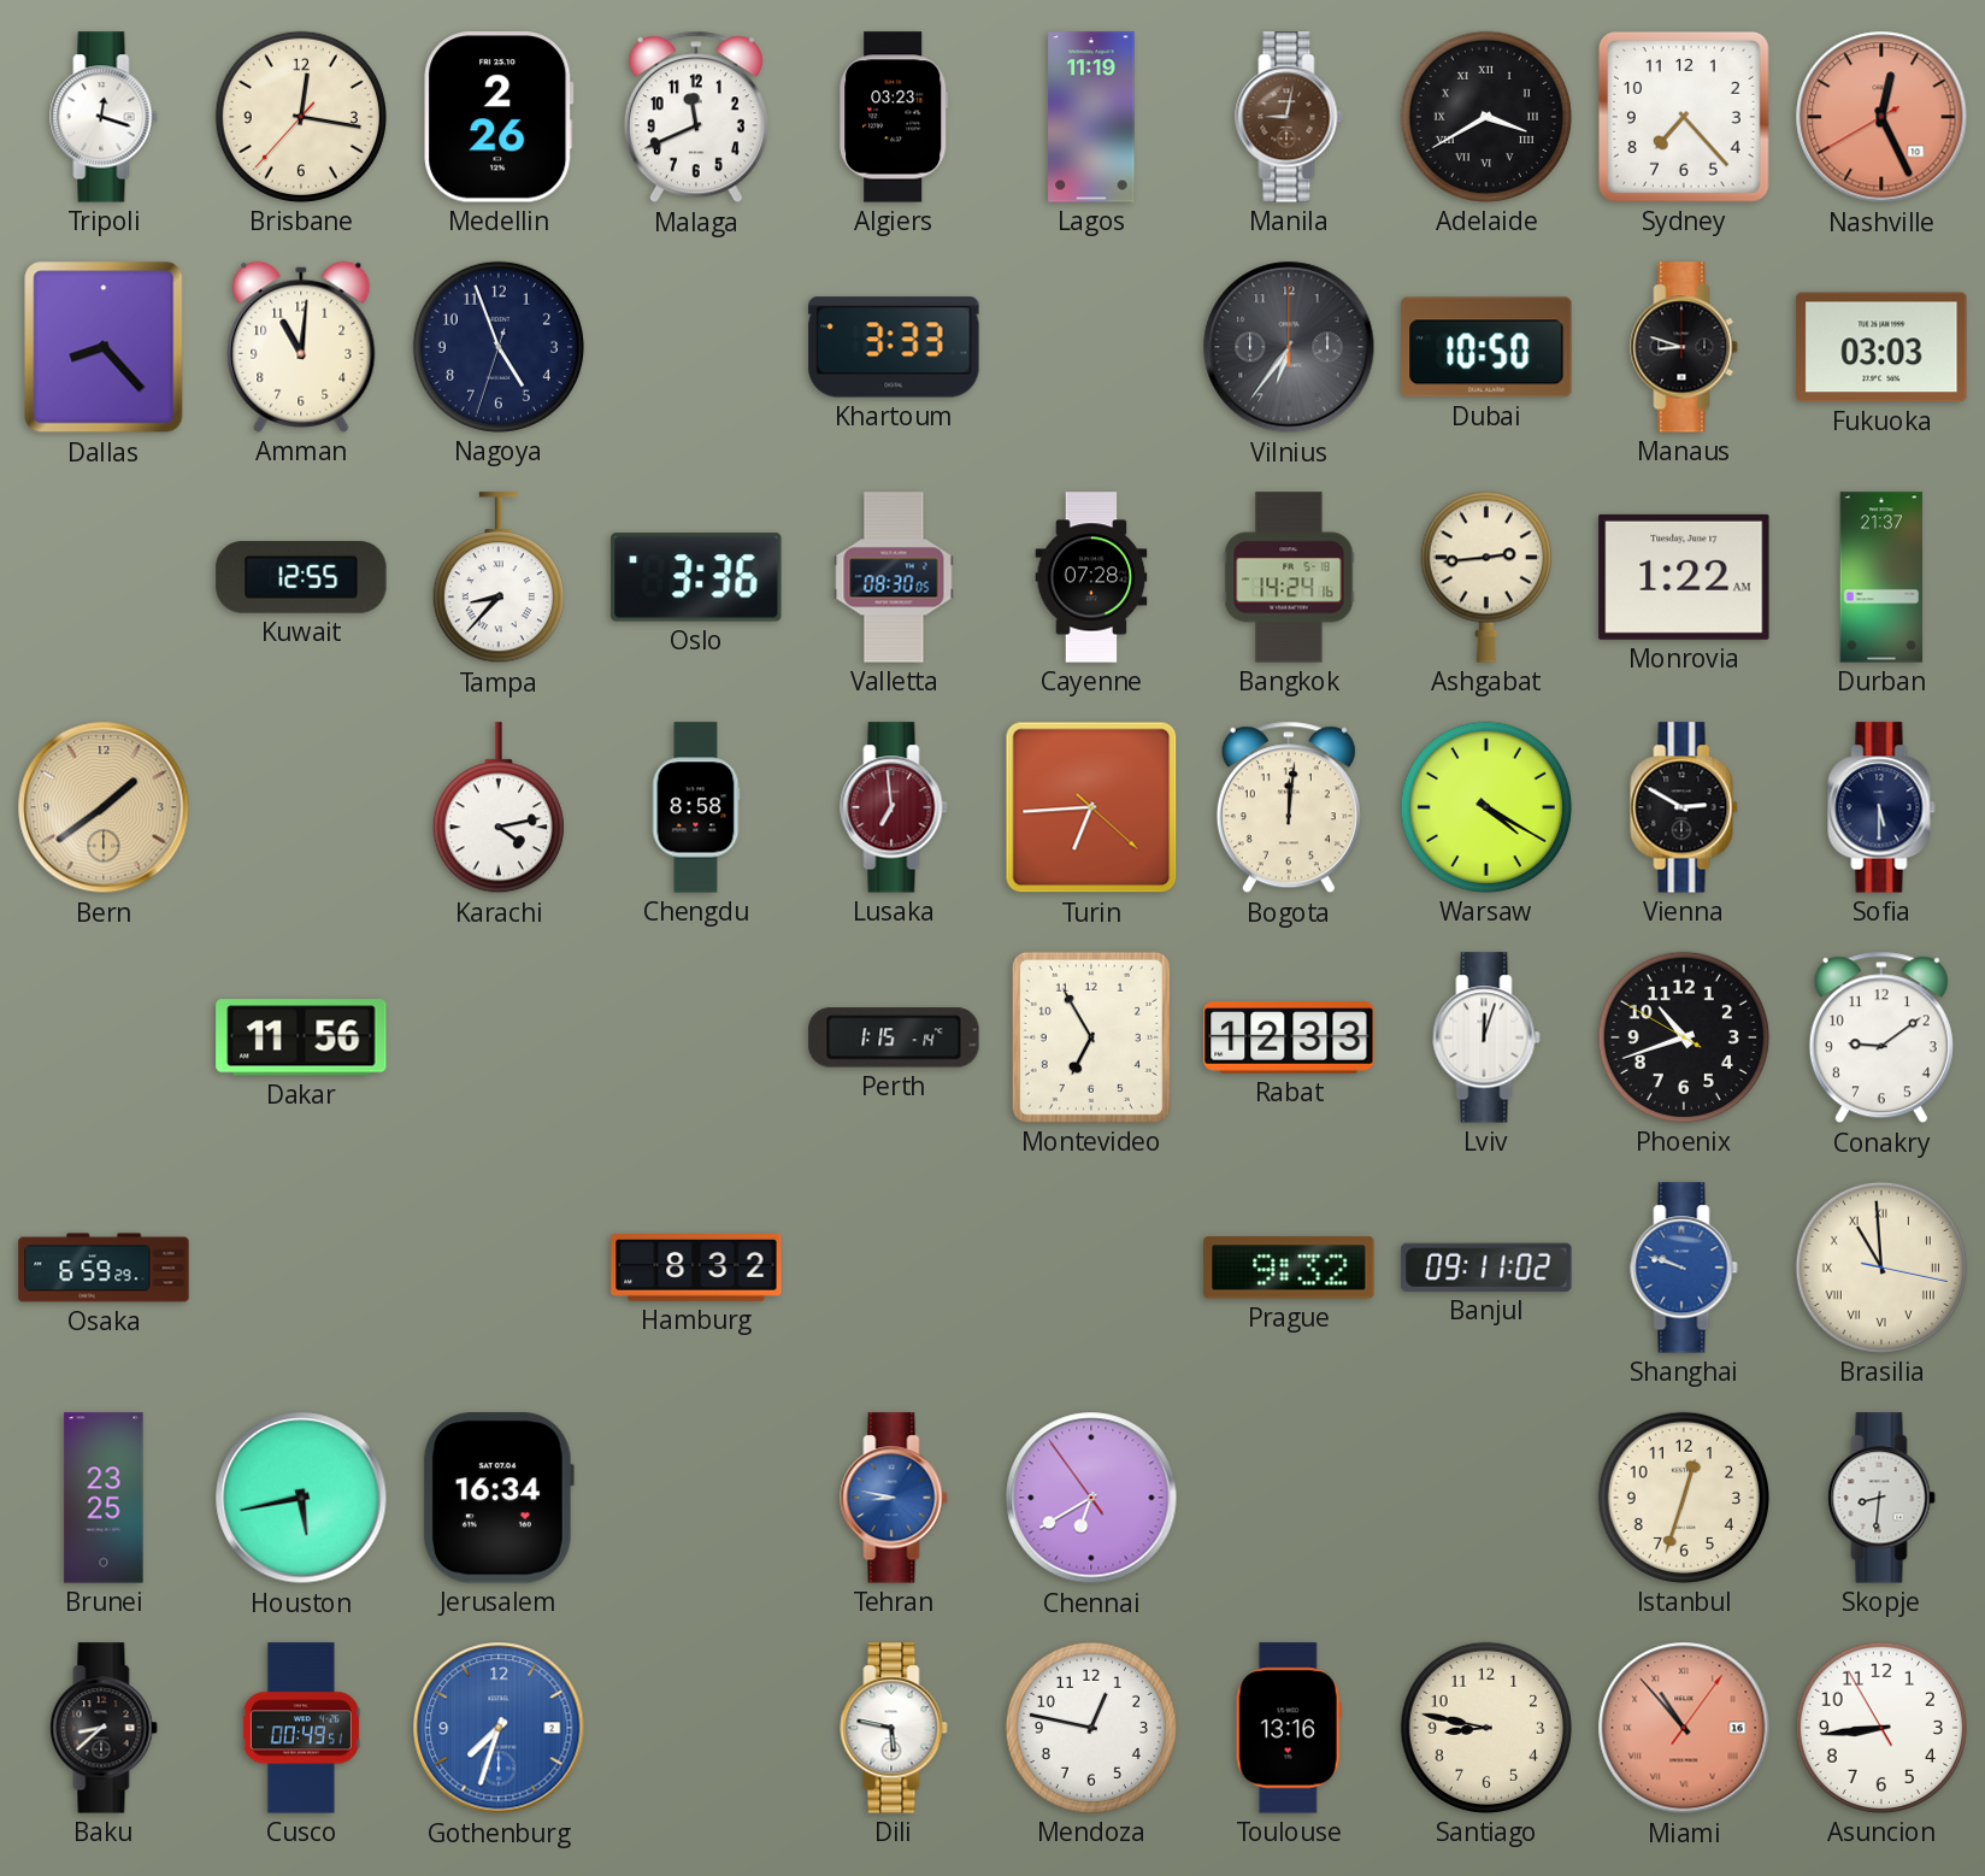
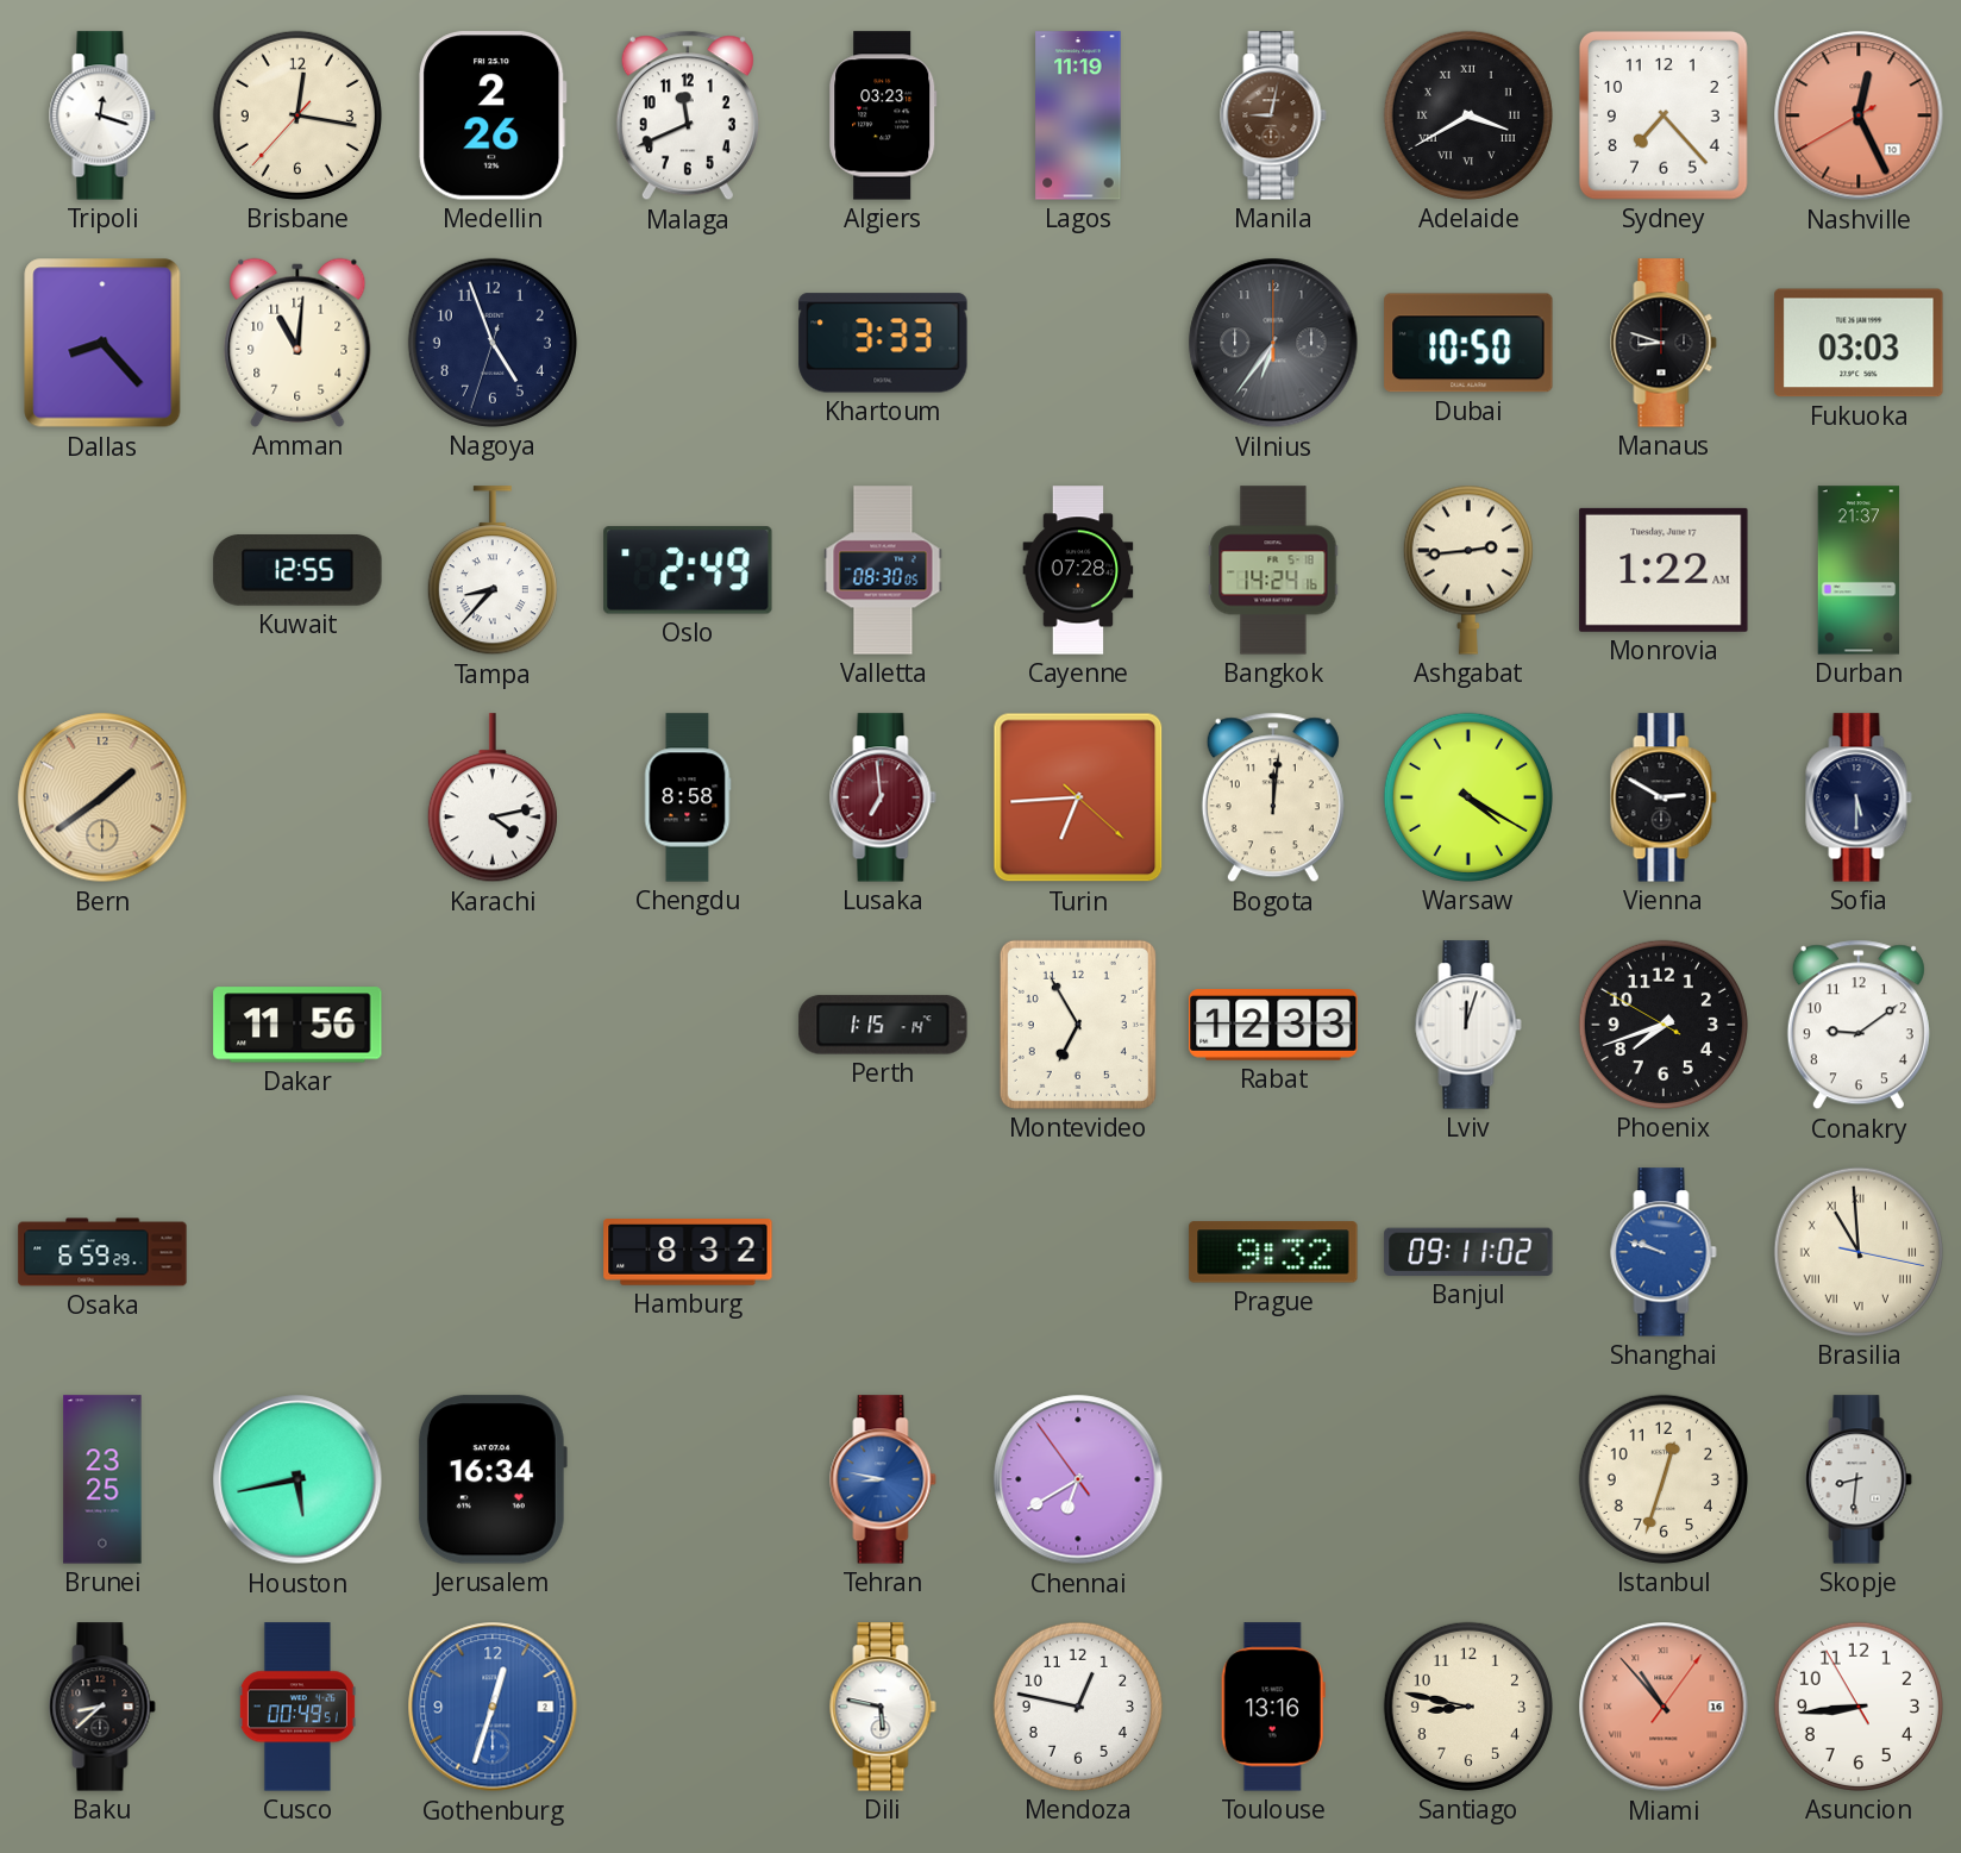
Oslo: 3:36 -> 2:49 (688, 570)
Phoenix: 10:41 -> 7:41 (1664, 1025)
Gothenburg: 7:33 -> 12:33 (493, 1707)
